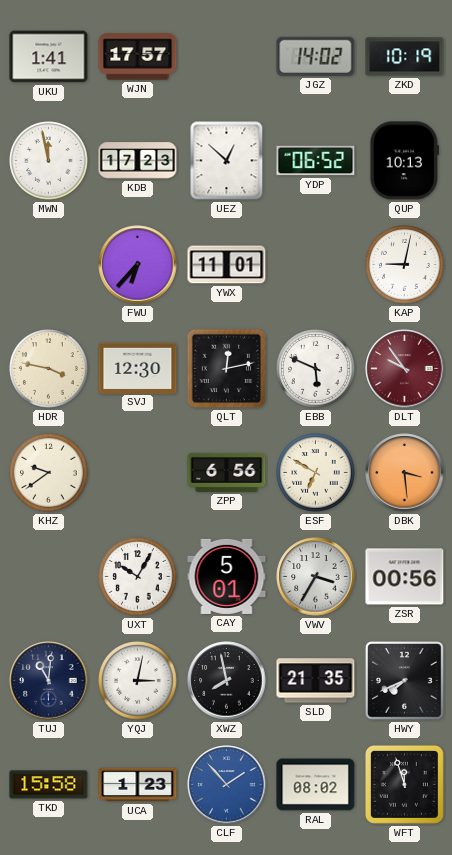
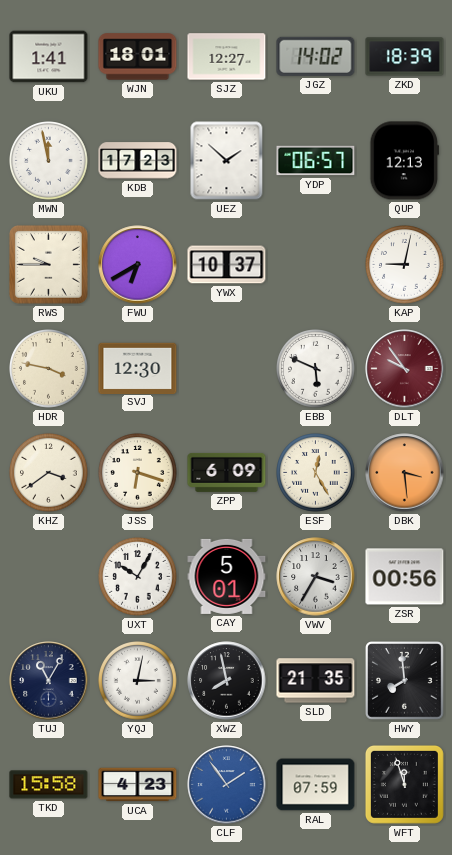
WJN: 17:57 -> 18:01 (138, 57)
SJZ: none -> 12:27 (227, 57)
ZKD: 10:19 -> 18:39 (405, 57)
UEZ: 12:52 -> 1:52 (227, 161)
YDP: 06:52 -> 06:57 (316, 161)
QUP: 10:13 -> 12:13 (405, 161)
RWS: none -> 9:45 (48, 264)
FWU: 6:37 -> 6:40 (138, 265)
YWX: 11:01 -> 10:37 (227, 265)
QLT: 12:13 -> none (227, 369)
KHZ: 9:39 -> 3:39 (49, 473)
JSS: none -> 6:18 (138, 473)
ZPP: 6:56 -> 6:09 (227, 472)
ESF: 6:50 -> 12:25 (316, 473)
TUJ: 11:01 -> 11:05 (49, 681)
HWY: 7:41 -> 7:59 (405, 681)
UCA: 1:23 -> 4:23 (138, 785)
CLF: 1:53 -> 1:54 (227, 785)
RAL: 08:02 -> 07:59 (316, 785)
